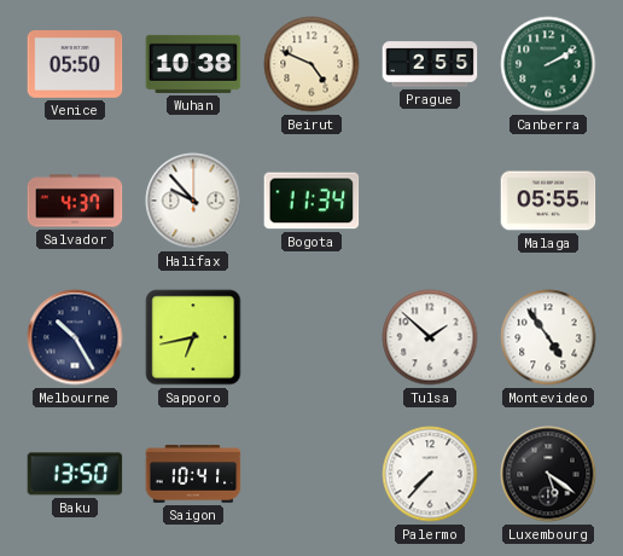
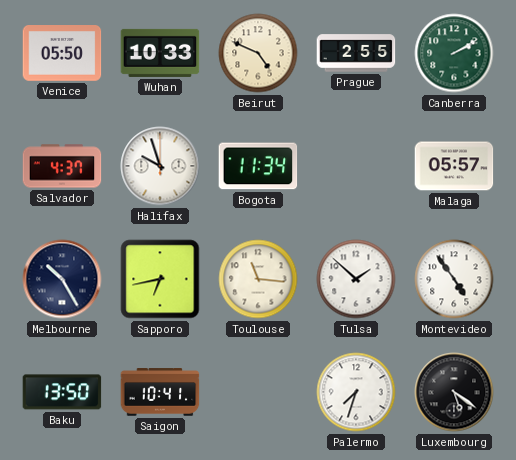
Wuhan: 10:38 -> 10:33 (160, 53)
Halifax: 9:53 -> 9:57 (160, 166)
Malaga: 05:55 -> 05:57 (454, 166)
Toulouse: none -> 11:16 (258, 279)
Palermo: 7:37 -> 7:33 (356, 392)
